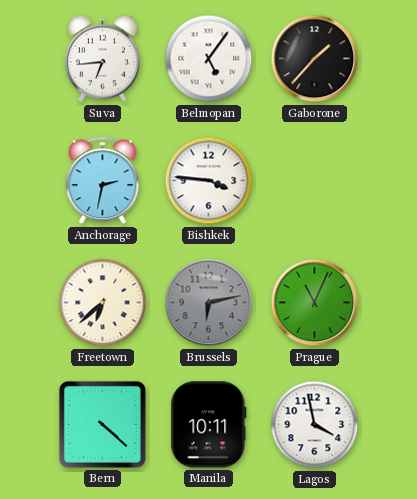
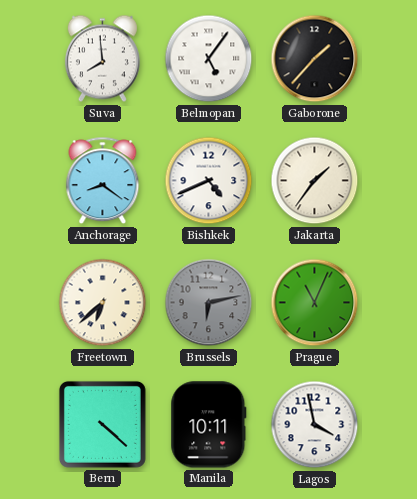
Suva: 6:44 -> 7:59 (102, 59)
Anchorage: 2:32 -> 8:21 (103, 181)
Bishkek: 3:46 -> 4:41 (209, 181)
Jakarta: none -> 1:36 (315, 181)
